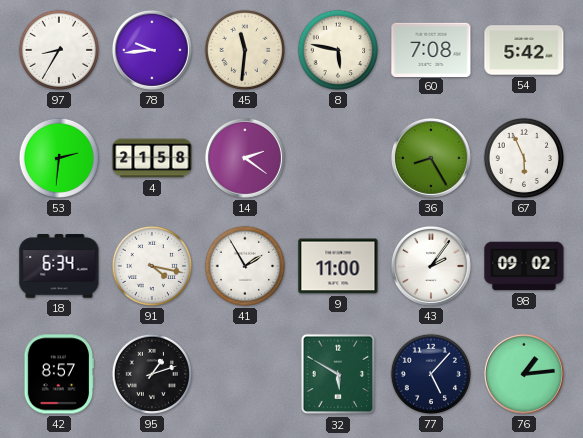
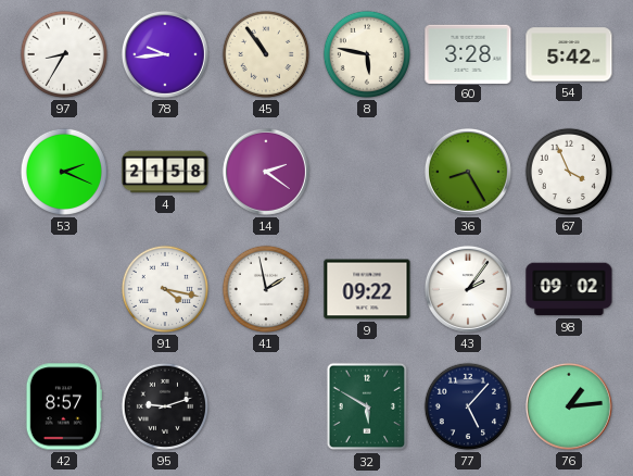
45: 11:31 -> 10:54 (266, 54)
60: 7:08 -> 3:28 (468, 53)
53: 2:31 -> 2:19 (64, 172)
67: 5:56 -> 3:56 (569, 172)
18: 6:34 -> none (59, 266)
41: 1:55 -> 1:58 (266, 289)
9: 11:00 -> 09:22 (367, 289)
95: 1:12 -> 9:12 (165, 406)
